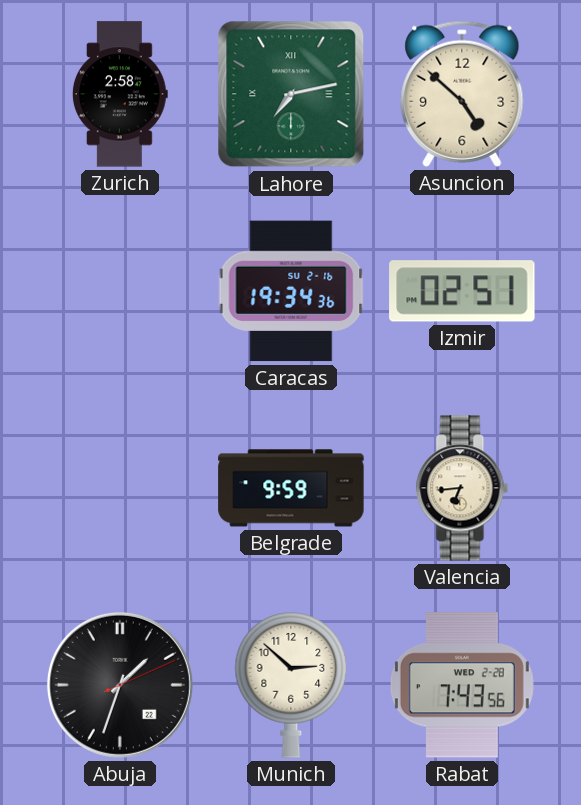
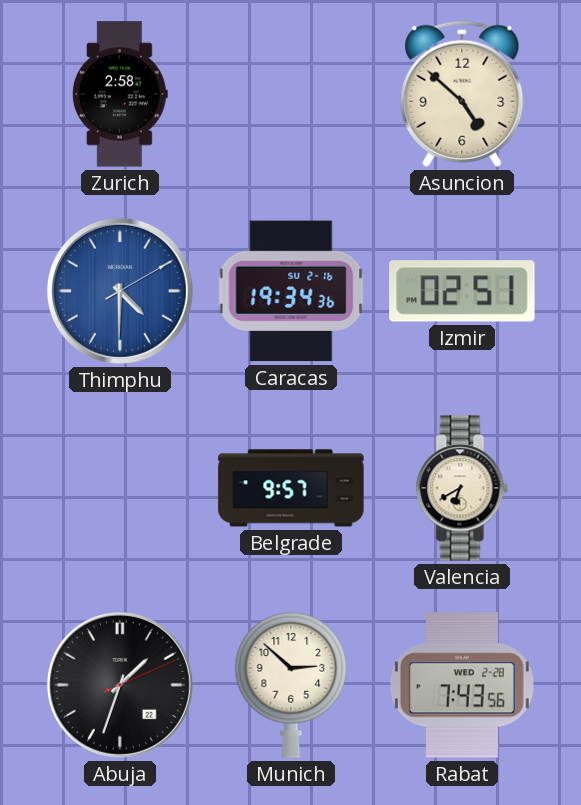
Lahore: 7:13 -> none (291, 94)
Thimphu: none -> 4:30 (120, 291)
Belgrade: 9:59 -> 9:57 (291, 488)
Valencia: 6:44 -> 6:40 (462, 488)
